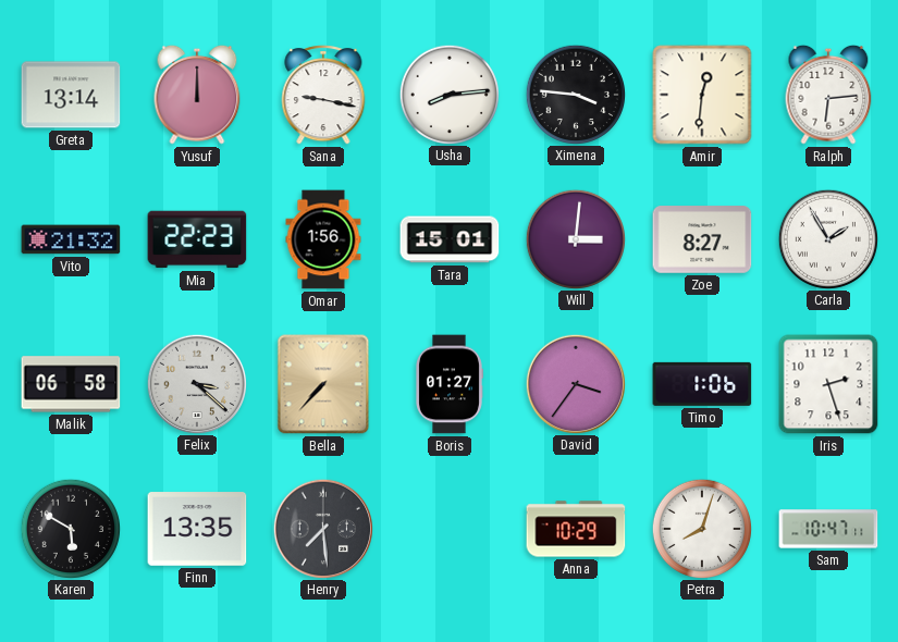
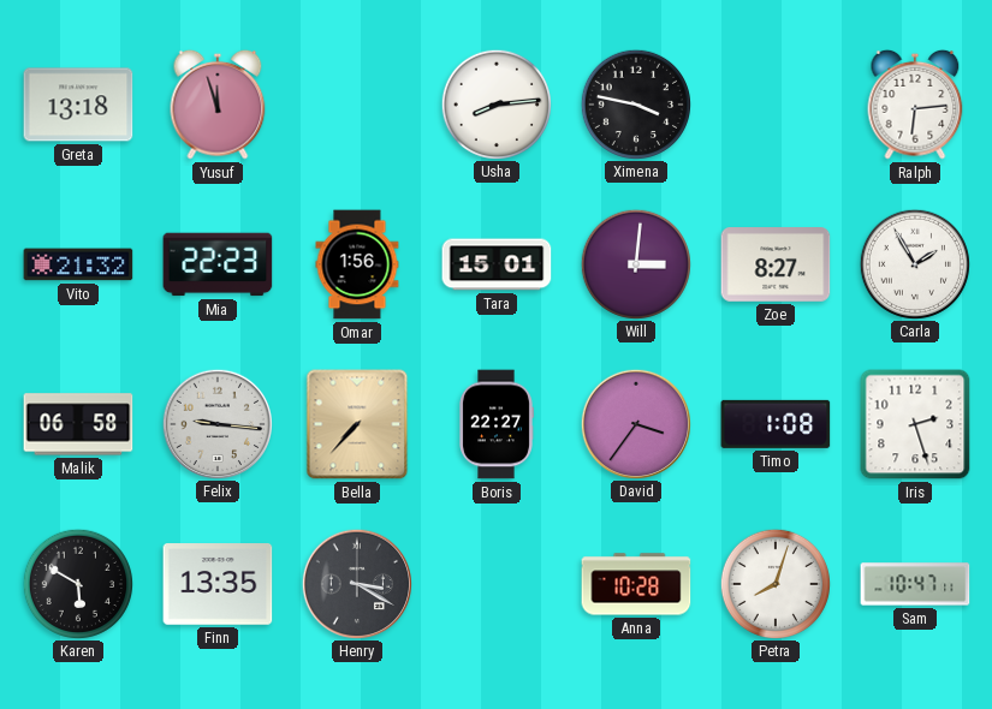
Greta: 13:14 -> 13:18 (78, 105)
Yusuf: 12:00 -> 11:57 (218, 105)
Sana: 9:17 -> none (323, 96)
Ximena: 3:46 -> 3:47 (635, 103)
Amir: 12:31 -> none (702, 95)
Felix: 3:22 -> 9:16 (216, 423)
Boris: 01:27 -> 22:27 (497, 424)
Timo: 1:06 -> 1:08 (776, 424)
Henry: 7:29 -> 3:20 (356, 583)
Anna: 10:29 -> 10:28 (636, 584)
